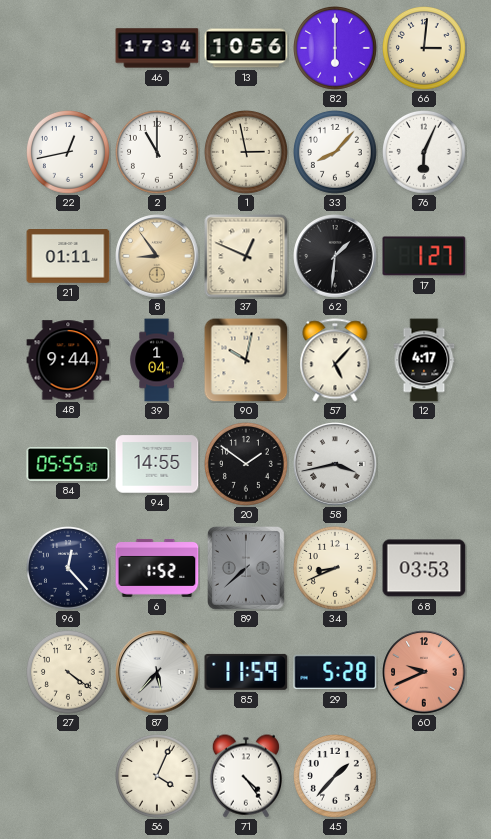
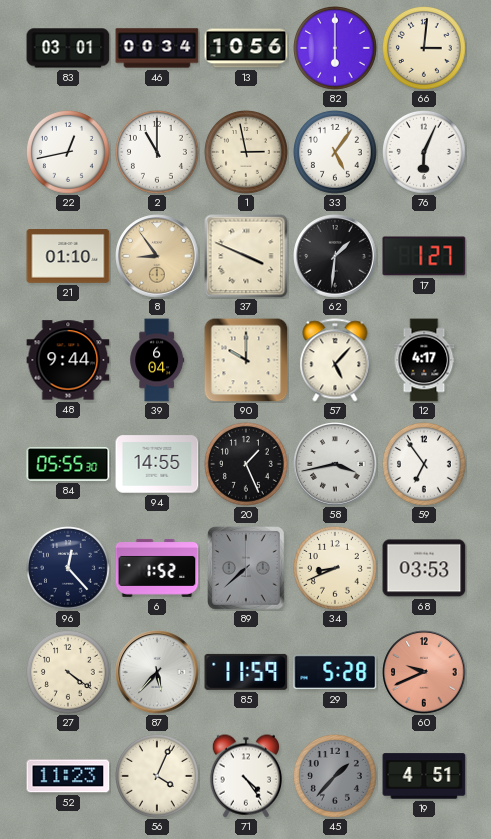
83: none -> 03:01 (68, 48)
46: 17:34 -> 00:34 (157, 48)
33: 8:07 -> 5:06 (336, 153)
21: 01:11 -> 01:10 (68, 257)
37: 12:49 -> 3:49 (246, 256)
39: 1:04 -> 6:04 (157, 360)
90: 10:02 -> 10:00 (246, 360)
20: 1:51 -> 1:26 (247, 465)
59: none -> 6:54 (425, 465)
52: none -> 11:23 (68, 776)
45 dial: white -> grey (336, 777)
19: none -> 4:51 (424, 776)
